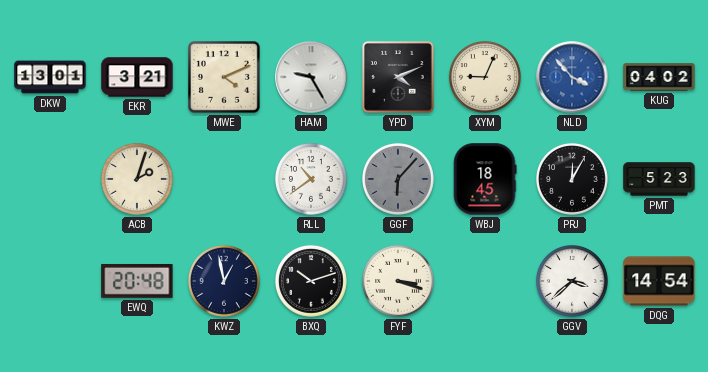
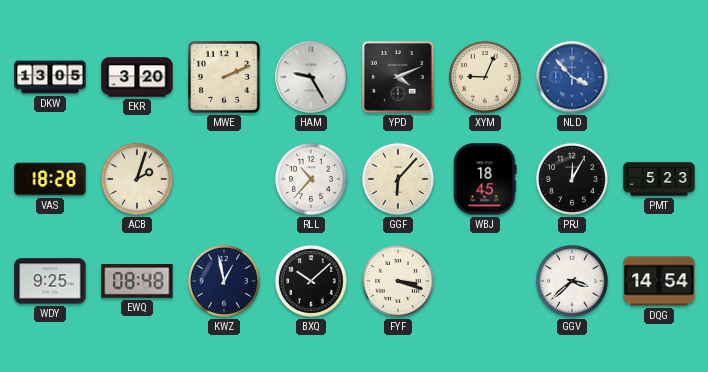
DKW: 13:01 -> 13:05 (50, 77)
EKR: 3:21 -> 3:20 (137, 77)
MWE: 4:11 -> 2:11 (225, 78)
KUG: 04:02 -> none (659, 77)
VAS: none -> 18:28 (50, 179)
RLL: 10:39 -> 10:37 (311, 179)
GGF dial: grey -> cream (398, 179)
WDY: none -> 9:25 (50, 281)
EWQ: 20:48 -> 08:48 (137, 281)
BXQ: 10:12 -> 10:08 (311, 281)
